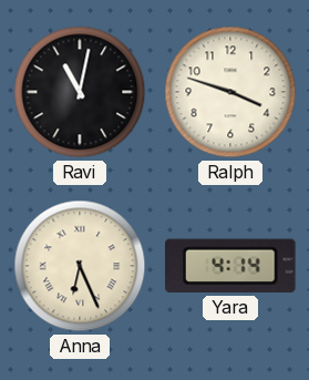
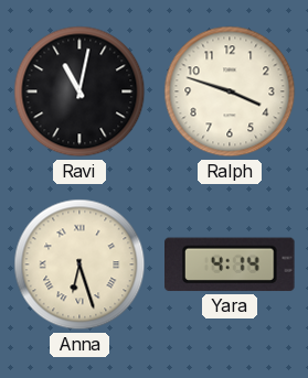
Anna: 6:26 -> 6:27 (79, 264)
